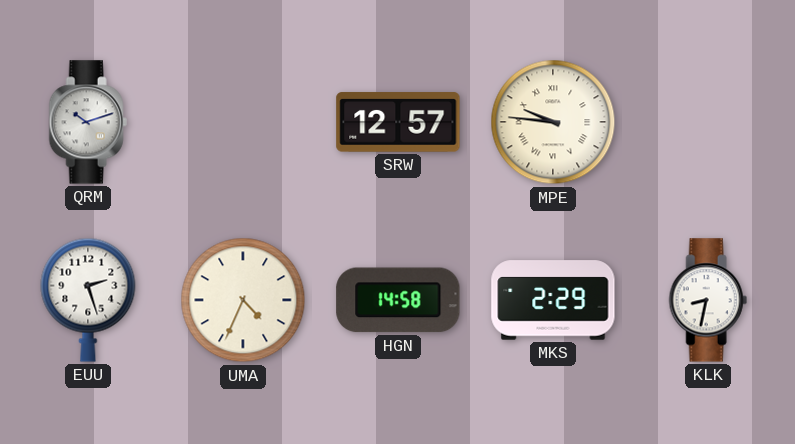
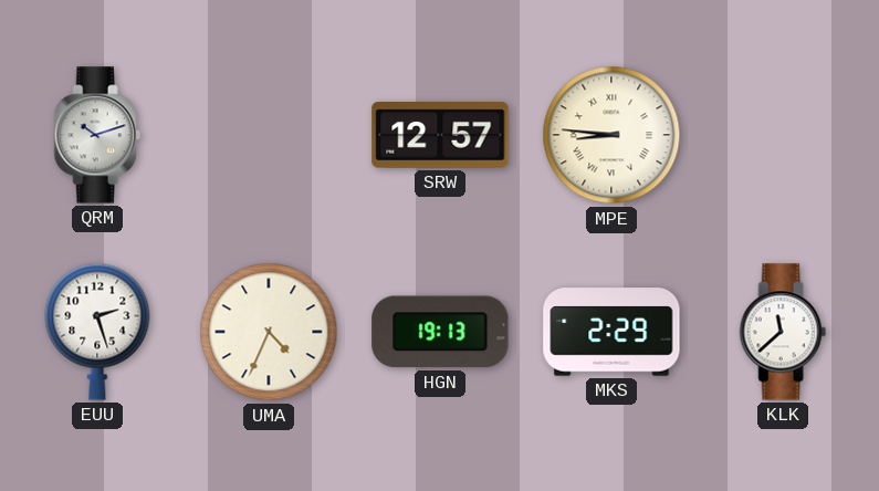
MPE: 9:46 -> 8:46 (611, 135)
HGN: 14:58 -> 19:13 (440, 332)
KLK: 8:32 -> 11:38 (783, 332)
